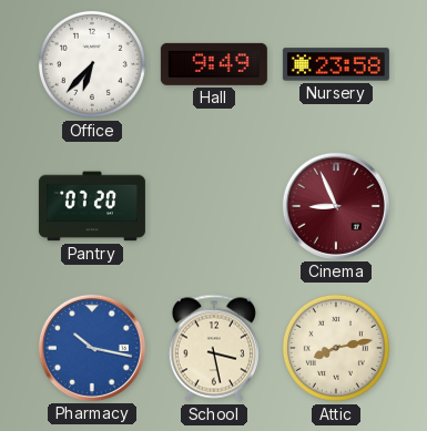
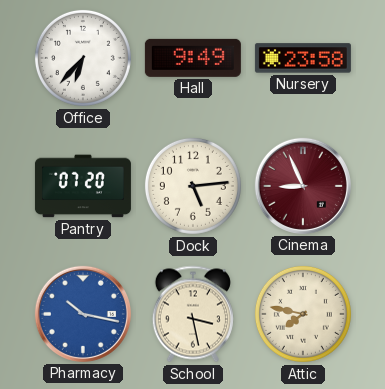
Dock: none -> 5:14 (193, 186)
Attic: 8:13 -> 7:47 (303, 314)
